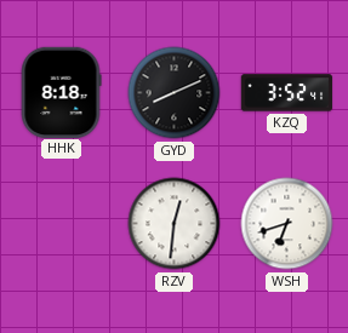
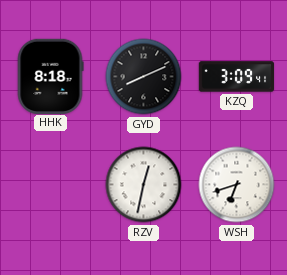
KZQ: 3:52 -> 3:09 (237, 77)
RZV: 12:31 -> 12:32 (144, 185)
